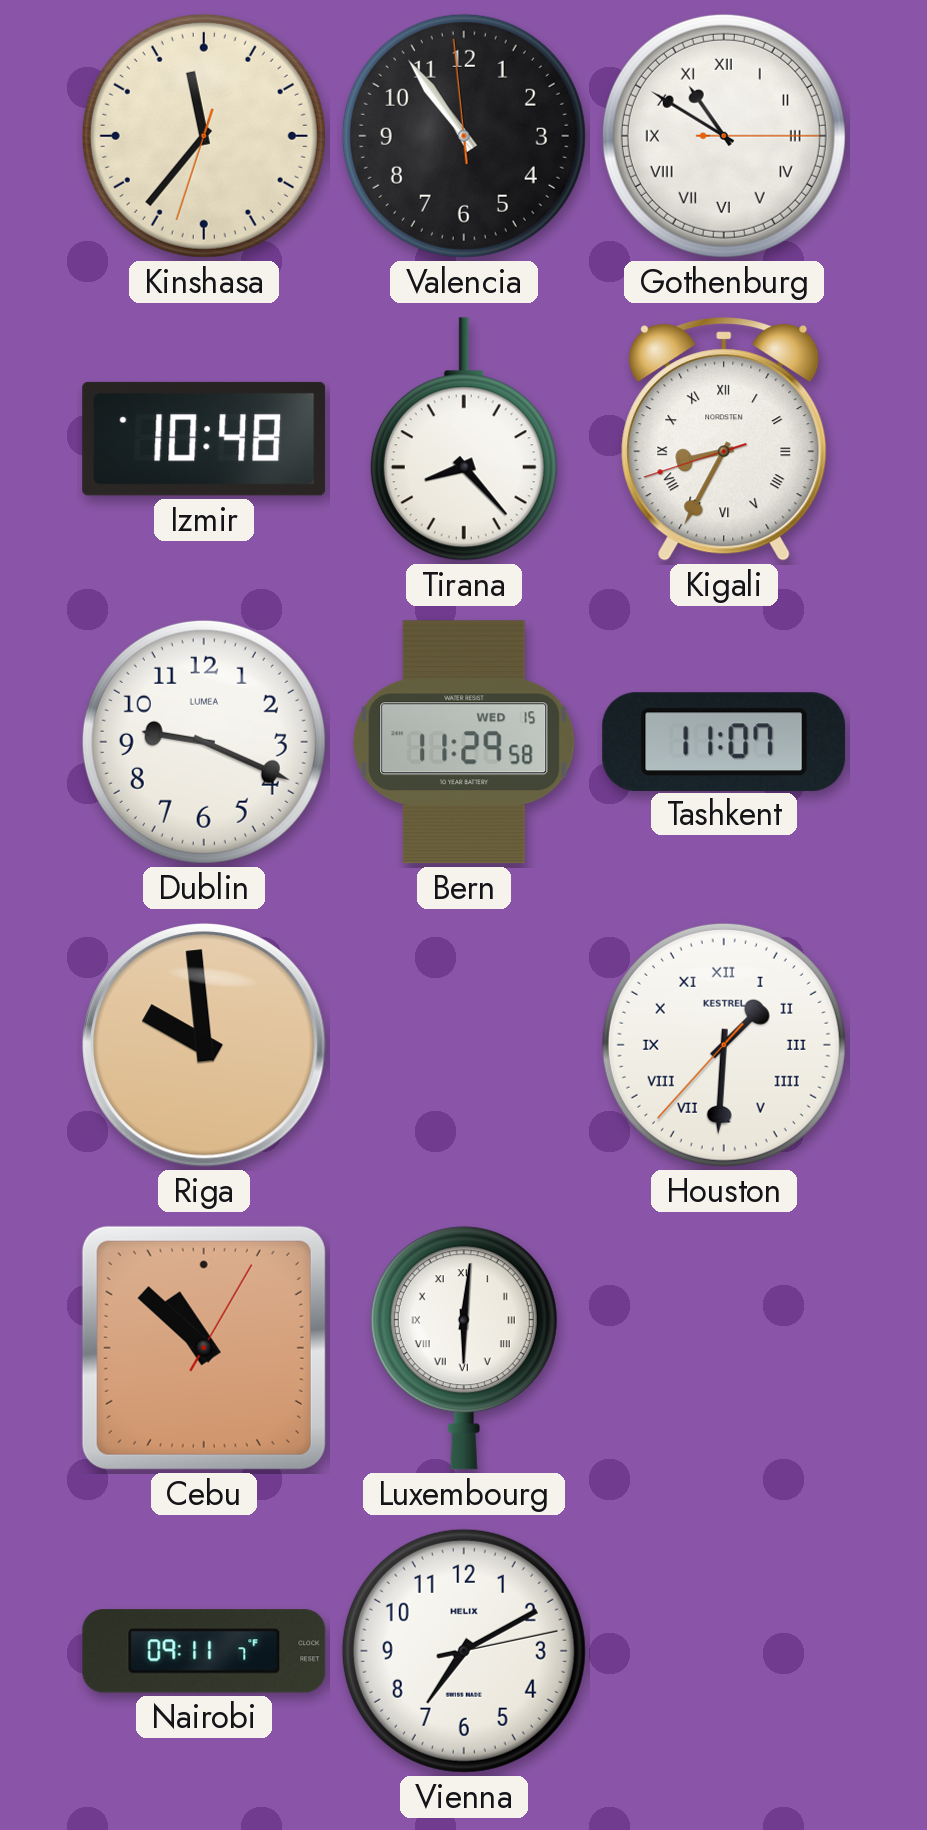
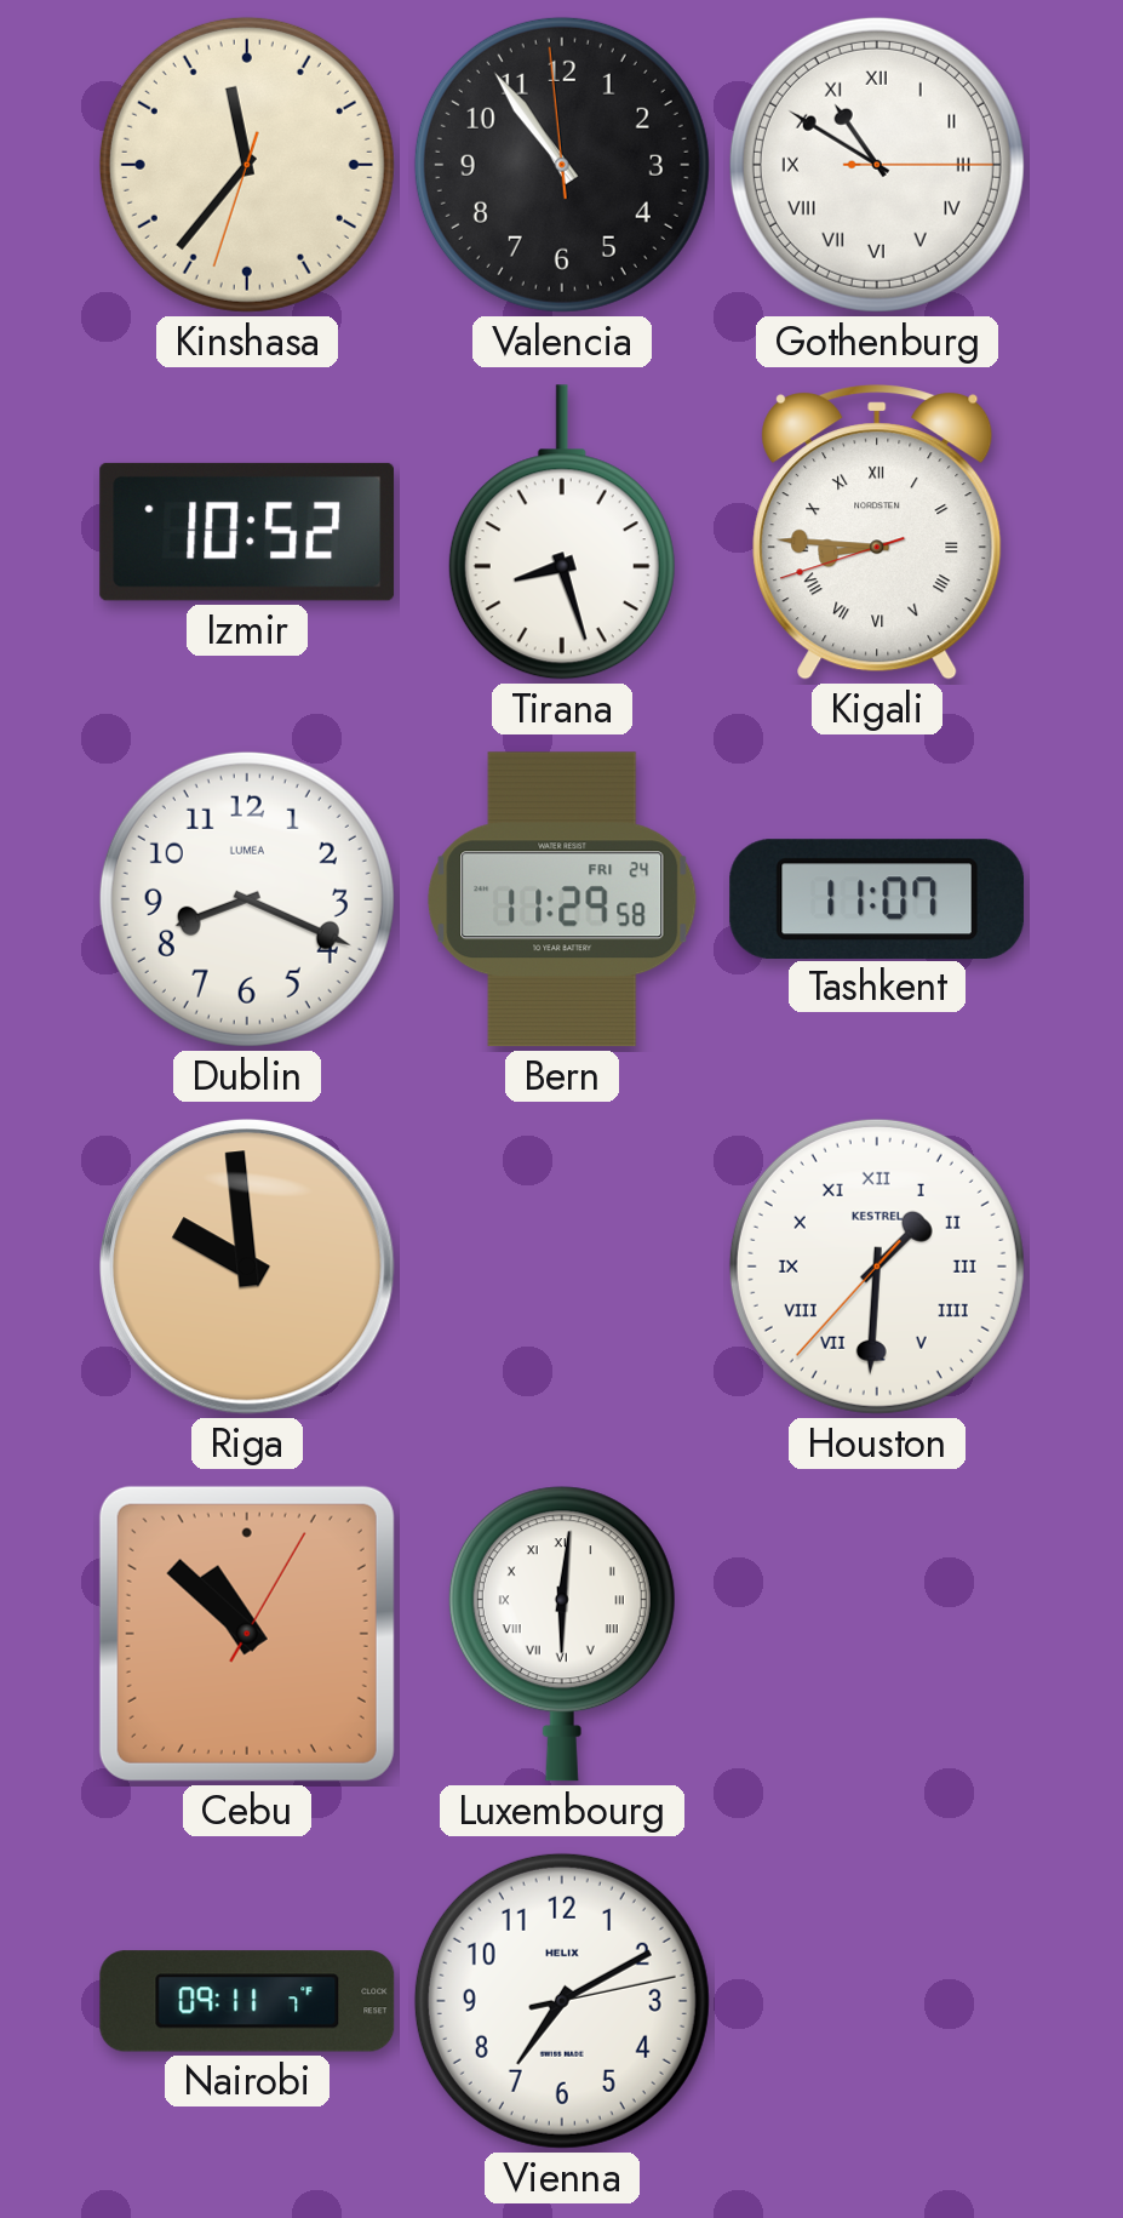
Izmir: 10:48 -> 10:52 (247, 532)
Tirana: 8:23 -> 8:27 (562, 532)
Kigali: 8:34 -> 8:45 (877, 532)
Dublin: 9:19 -> 8:19 (247, 899)
Bern date: WED 15 -> FRI 24 (562, 899)
